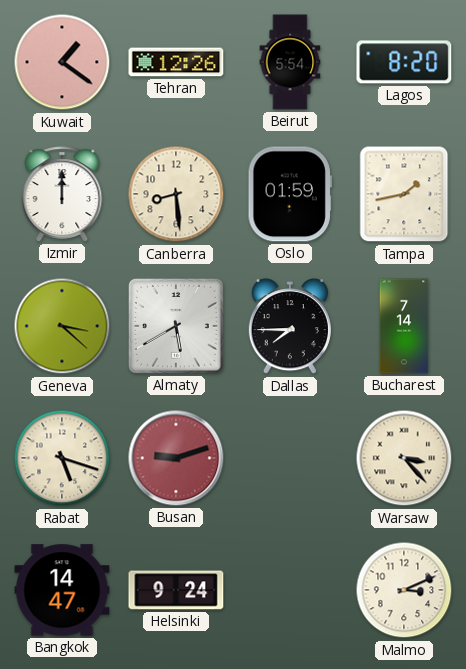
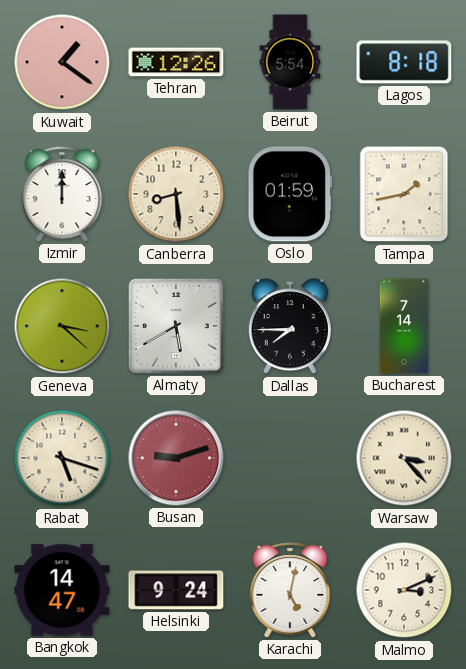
Lagos: 8:20 -> 8:18 (404, 62)
Karachi: none -> 5:02 (290, 590)
